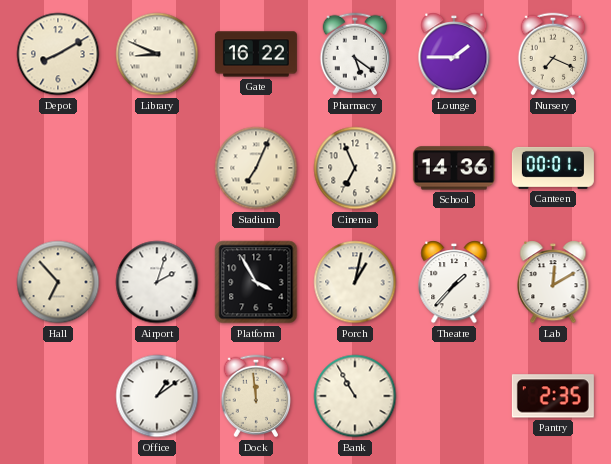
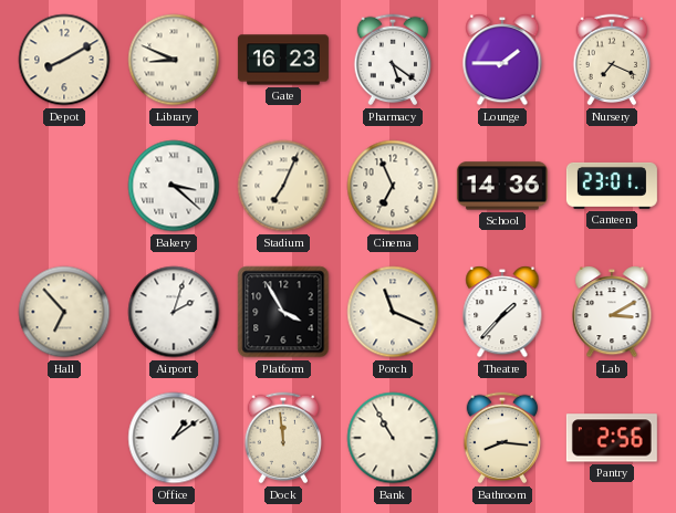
Gate: 16:22 -> 16:23 (283, 60)
Bakery: none -> 3:22 (174, 186)
Canteen: 00:01 -> 23:01 (612, 186)
Porch: 1:02 -> 11:19 (393, 312)
Lab: 12:10 -> 3:10 (612, 312)
Bathroom: none -> 8:16 (502, 438)
Pantry: 2:35 -> 2:56 (612, 438)
